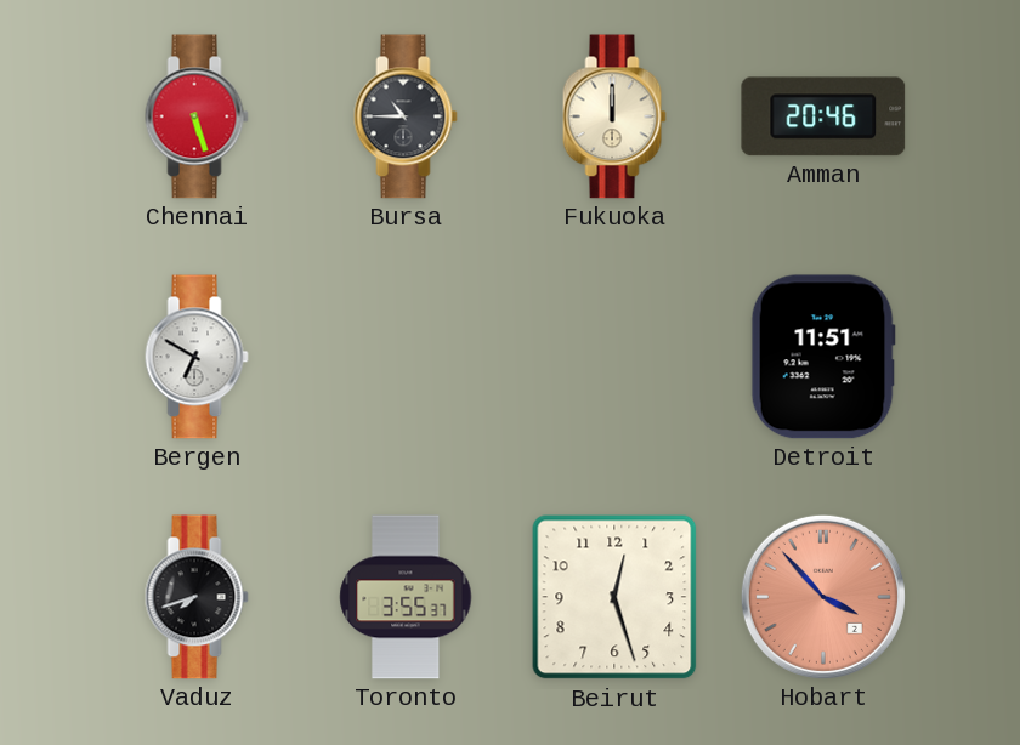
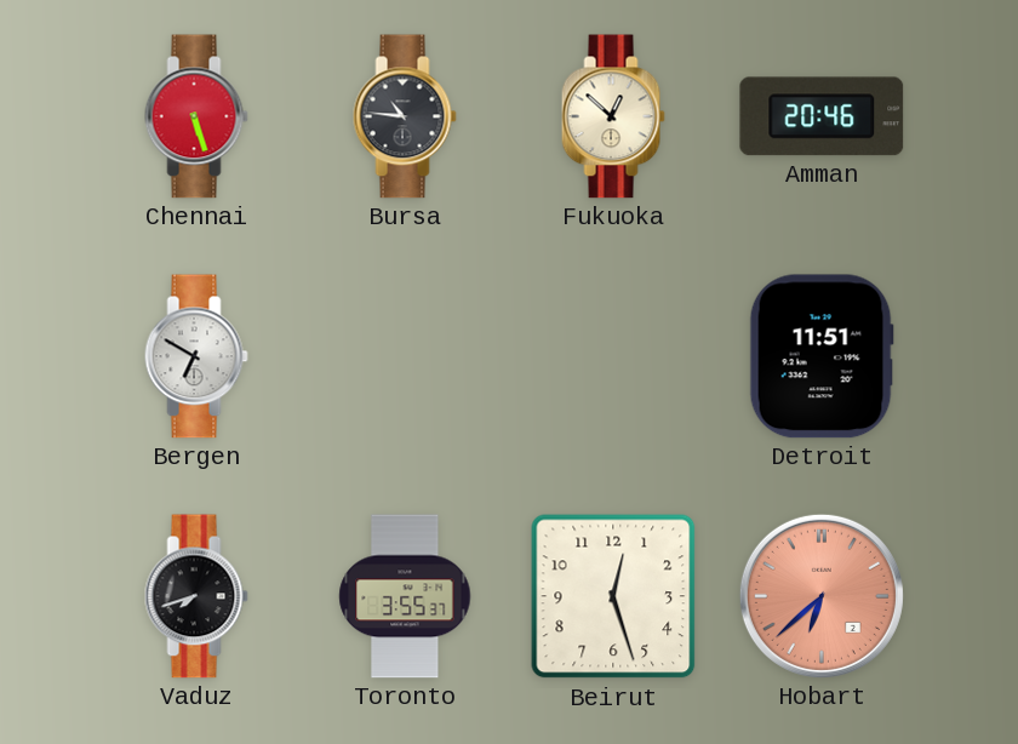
Bursa: 10:45 -> 10:46 (405, 116)
Fukuoka: 12:00 -> 12:52 (613, 116)
Hobart: 3:53 -> 6:38 (822, 596)
